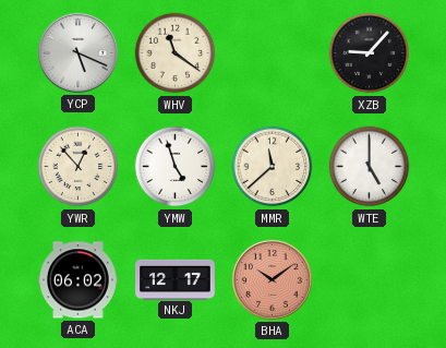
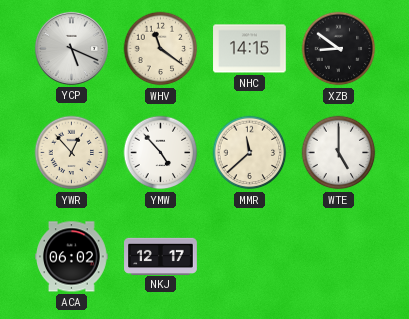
NHC: none -> 14:15 (250, 49)
XZB: 9:07 -> 8:51 (339, 49)
YMW: 4:57 -> 4:53 (161, 153)
BHA: 10:09 -> none (272, 279)
